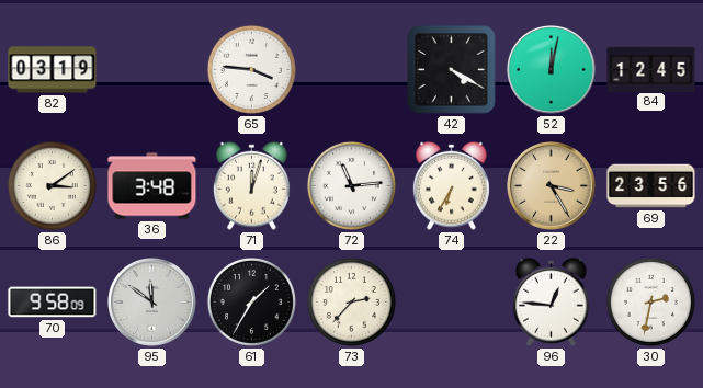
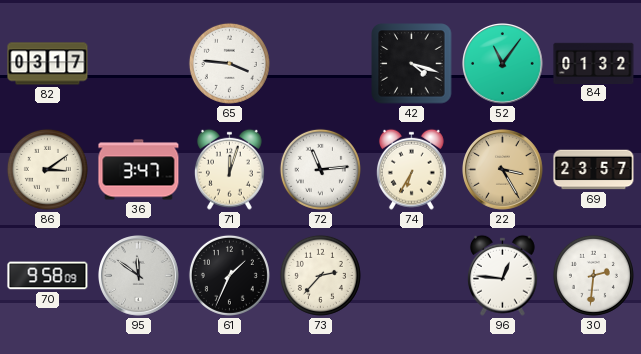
82: 03:19 -> 03:17 (48, 64)
42: 4:20 -> 4:18 (412, 64)
52: 12:02 -> 11:06 (503, 64)
84: 12:45 -> 01:32 (594, 63)
36: 3:48 -> 3:47 (139, 170)
69: 23:56 -> 23:57 (594, 170)
61: 1:35 -> 1:34 (229, 275)
30: 2:32 -> 2:31 (593, 275)
